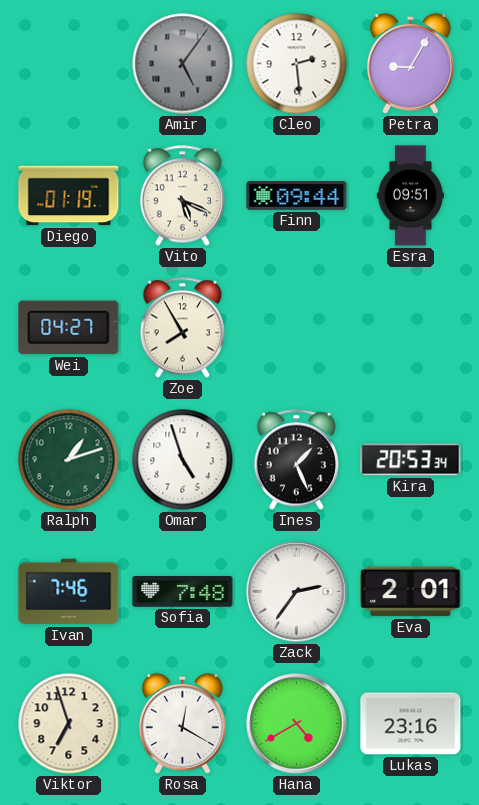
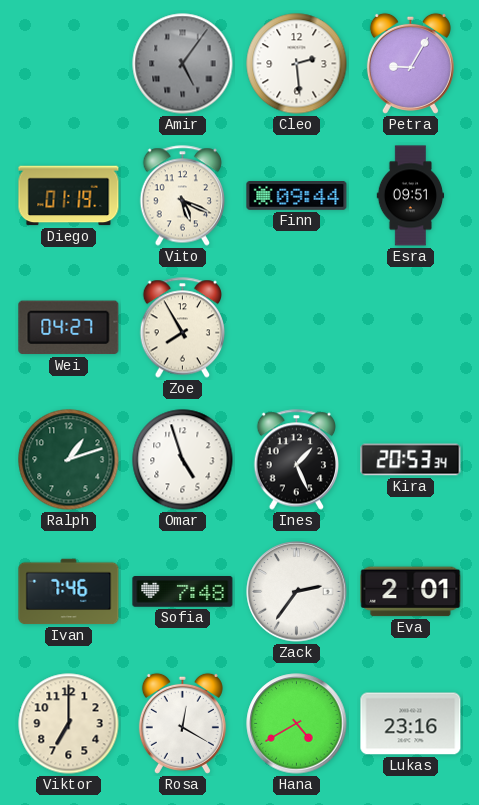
Viktor: 6:57 -> 7:00 (69, 724)
